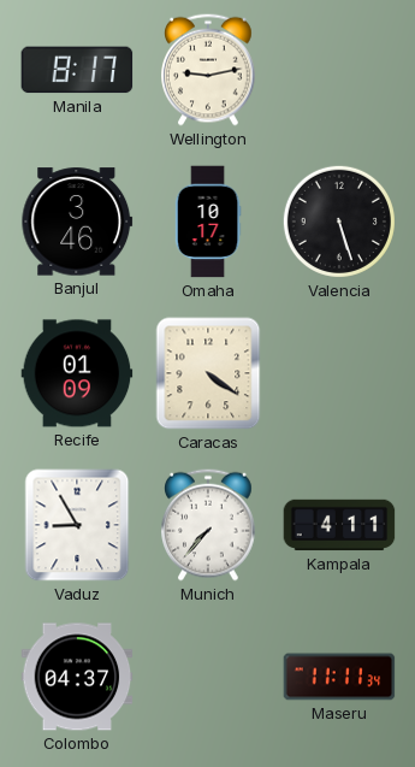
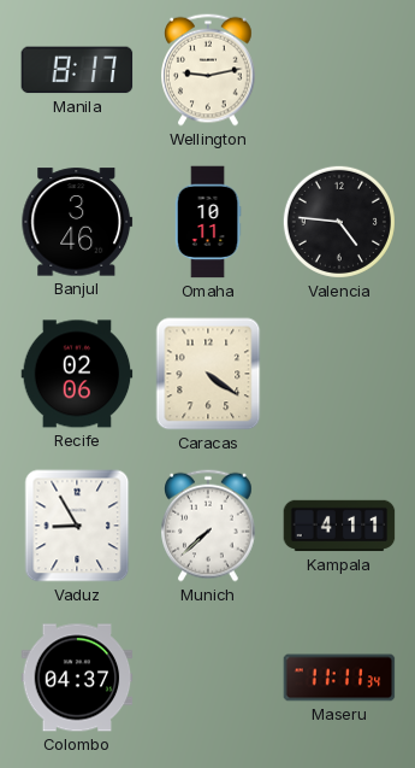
Omaha: 10:17 -> 10:11 (208, 222)
Valencia: 5:27 -> 4:46 (339, 222)
Recife: 01:09 -> 02:06 (77, 374)
Munich: 7:37 -> 7:38 (209, 526)
